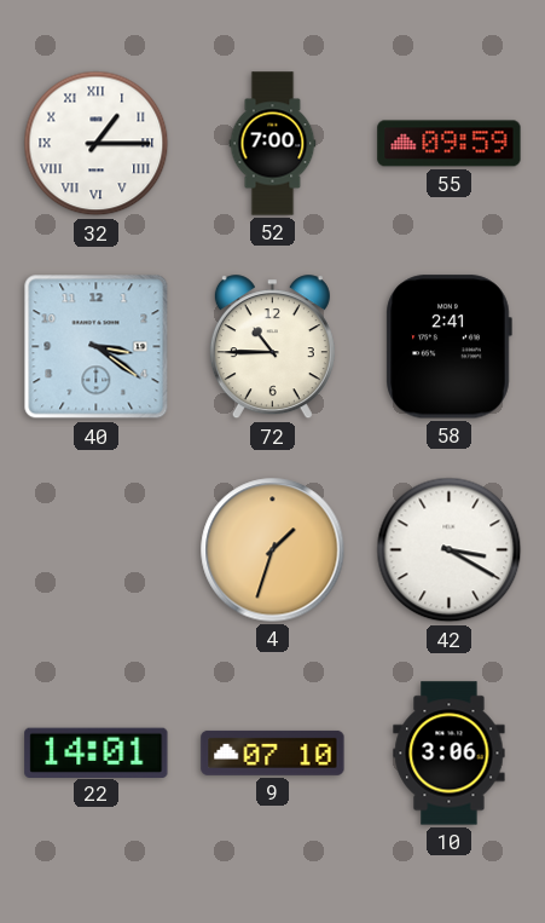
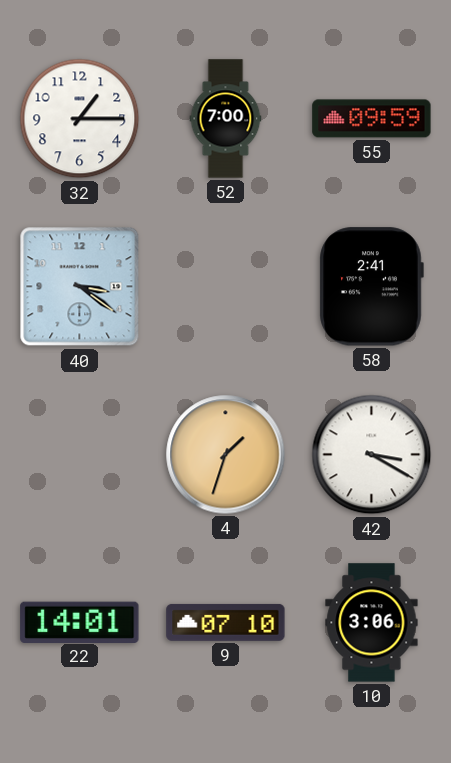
32 numerals: Roman -> Arabic (80, 119)
72: 10:45 -> none (272, 347)
